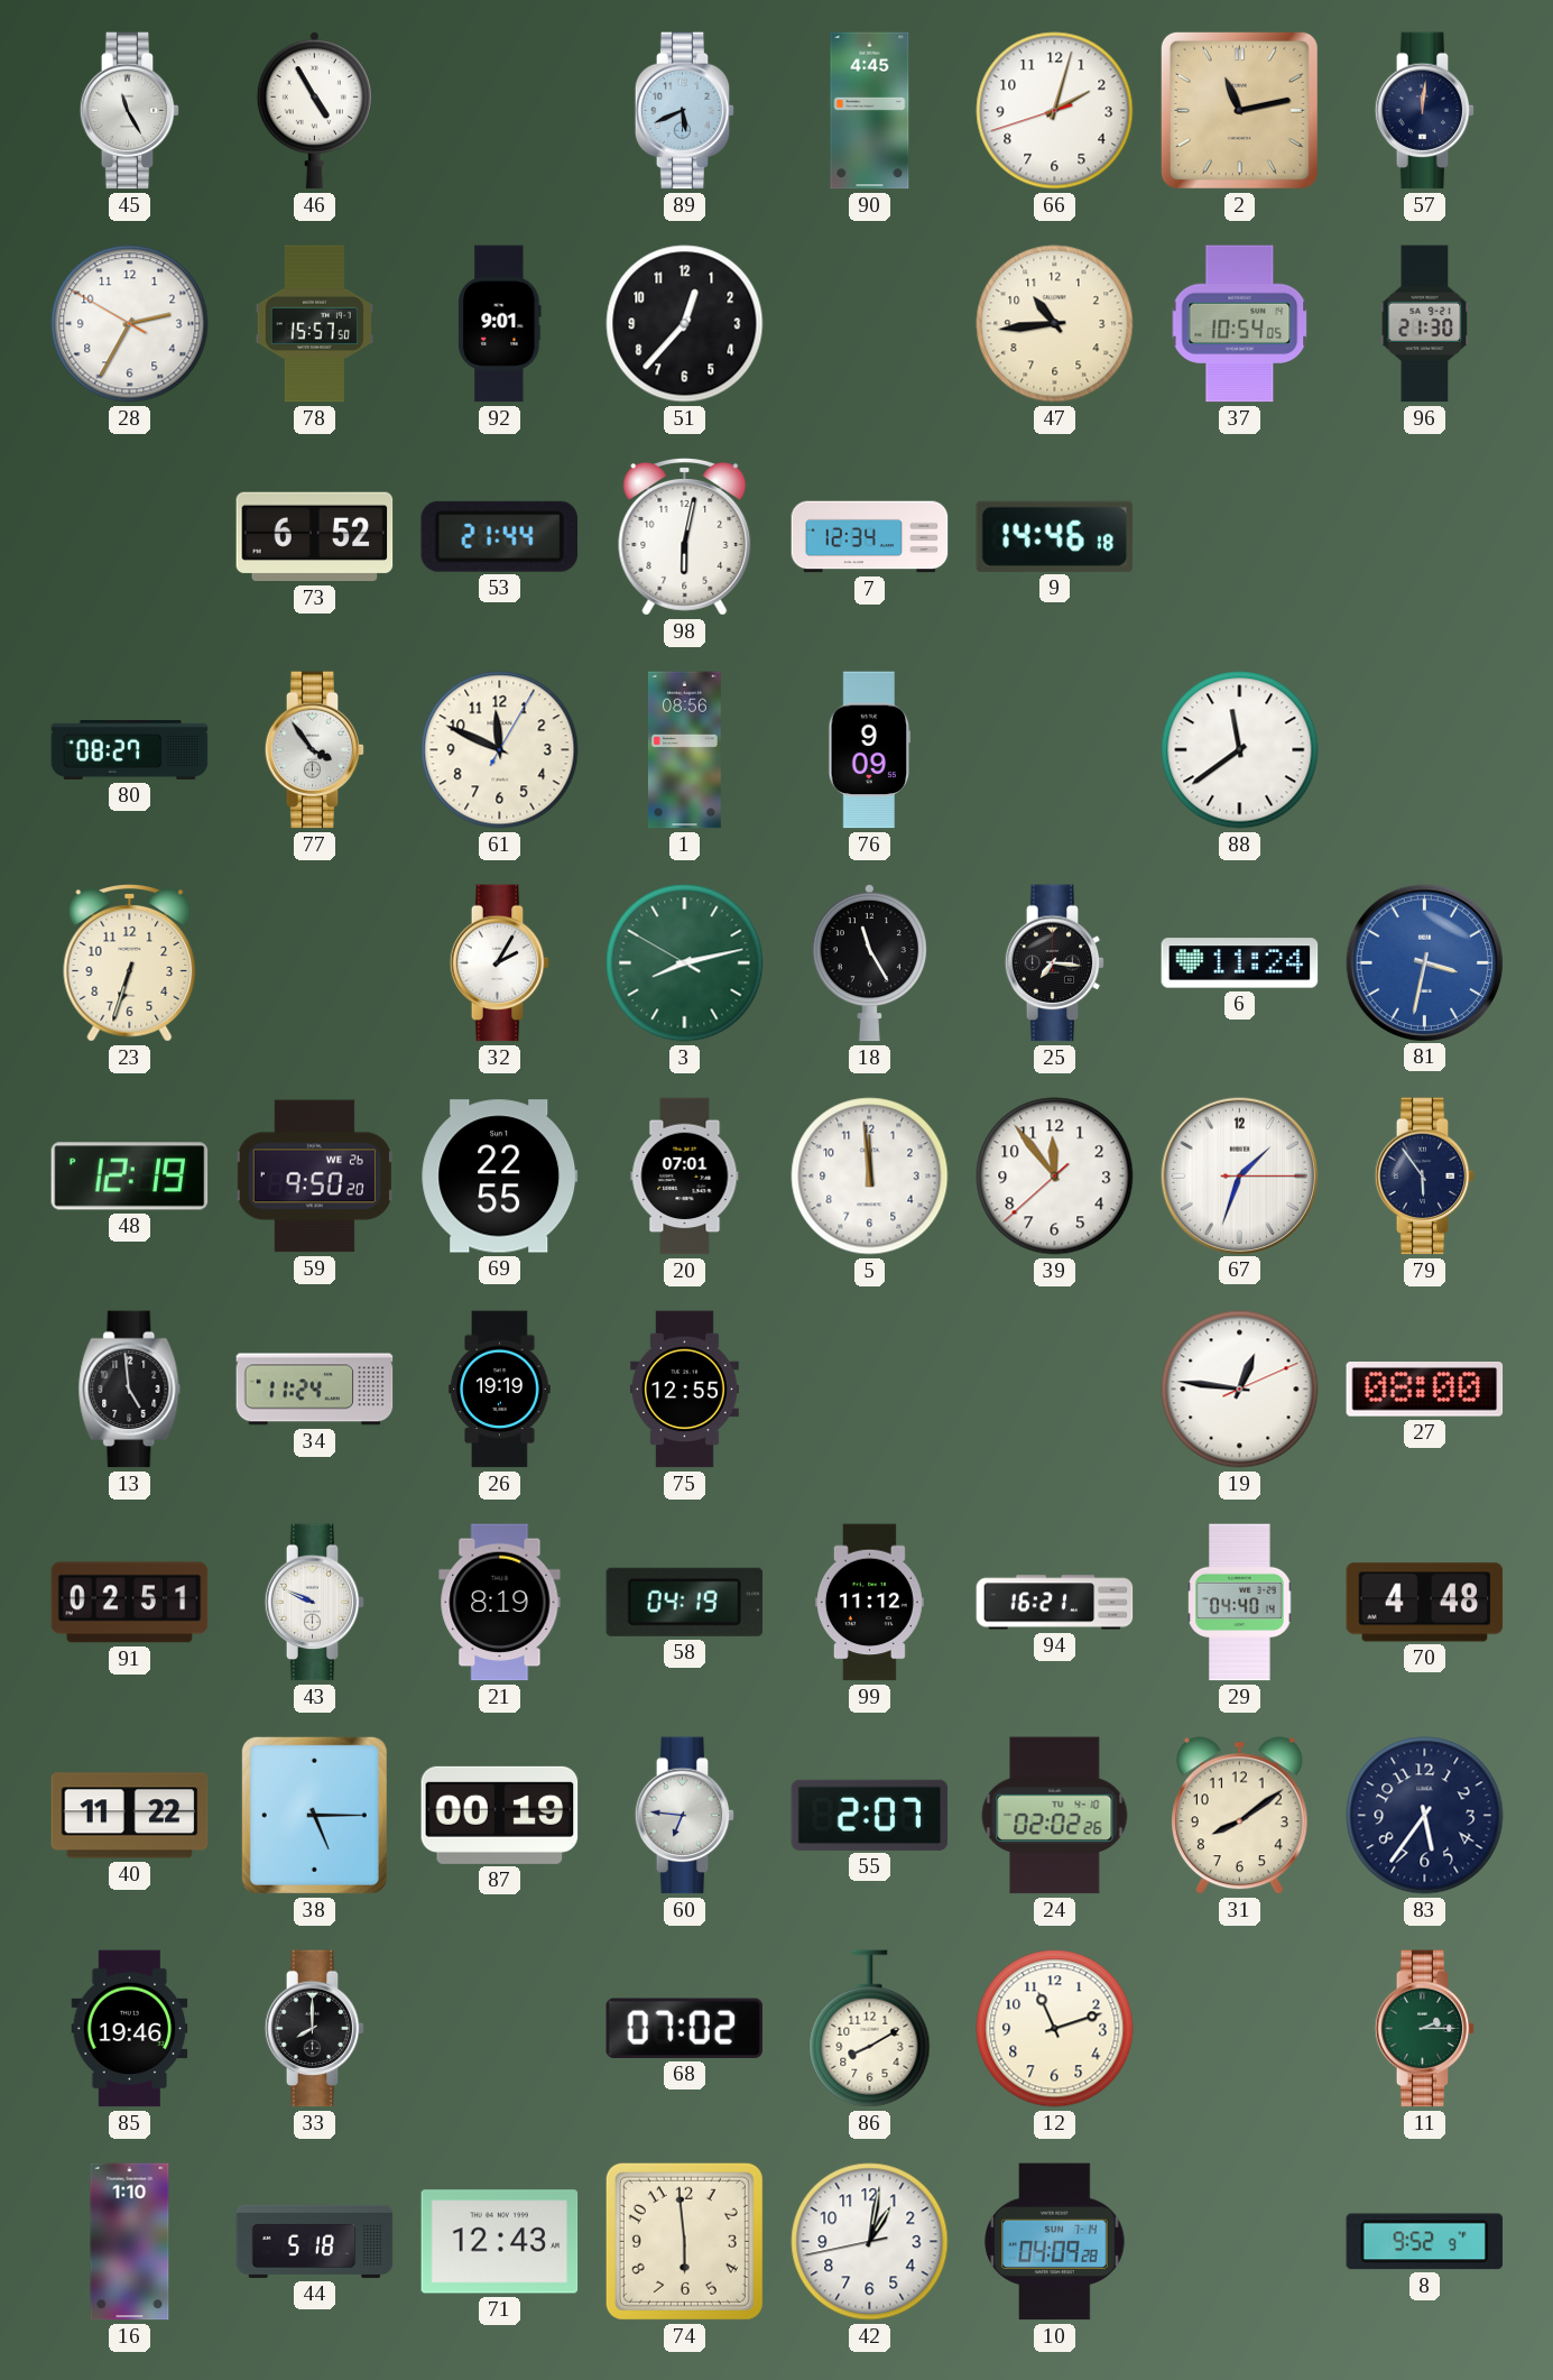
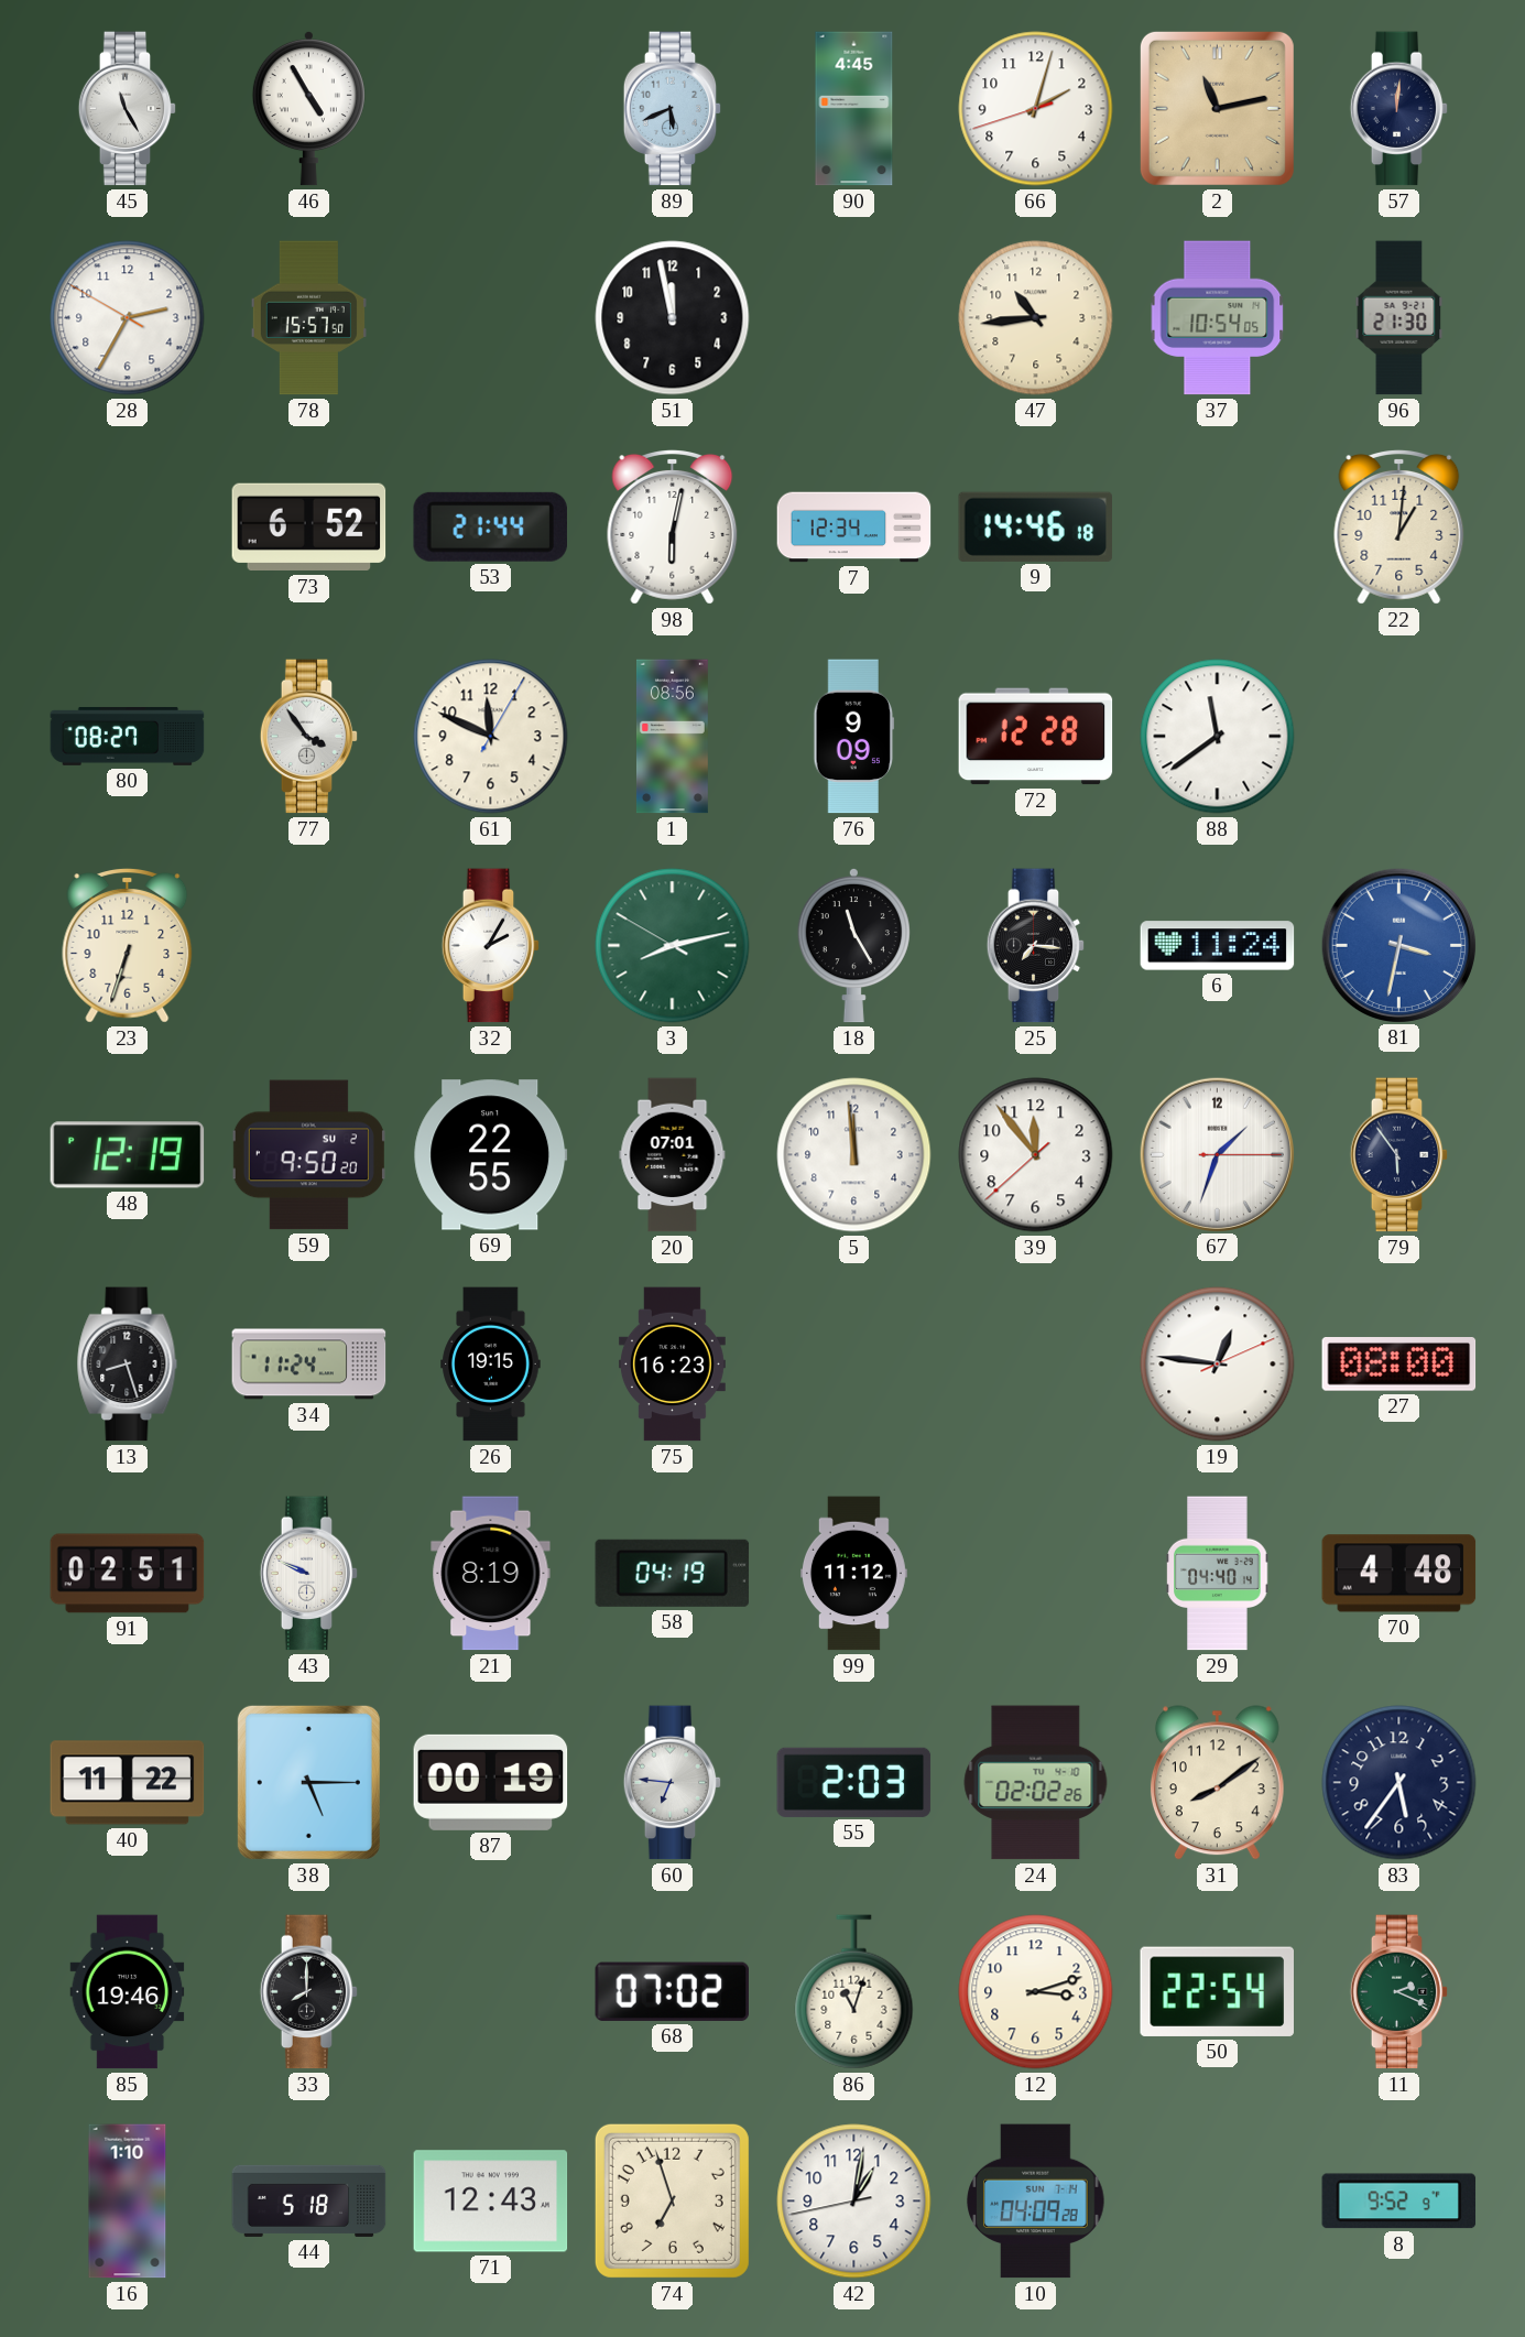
92: 9:01 -> none (500, 324)
51: 12:37 -> 11:58 (673, 318)
22: none -> 1:01 (1399, 528)
72: none -> 12:28 (1036, 737)
59 date: WE 26 -> SU 2 (308, 1155)
13: 4:59 -> 8:27 (128, 1365)
26: 19:19 -> 19:15 (491, 1365)
75: 12:55 -> 16:23 (672, 1365)
94: 16:21 -> none (1055, 1603)
55: 2:07 -> 2:03 (854, 1782)
86: 8:10 -> 11:03 (854, 1992)
12: 11:12 -> 3:12 (1036, 1992)
50: none -> 22:54 (1217, 1991)
11: 2:15 -> 2:19 (1399, 1992)
74: 5:59 -> 6:57 (672, 2200)
